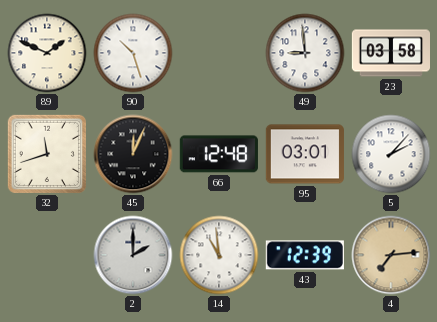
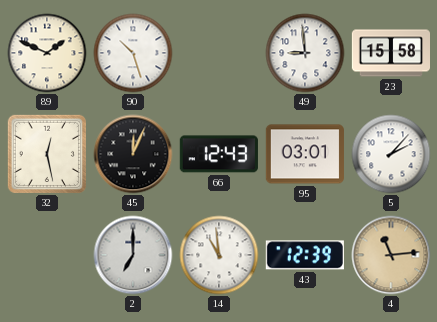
23: 03:58 -> 15:58 (390, 53)
32: 11:42 -> 12:28 (47, 154)
66: 12:48 -> 12:43 (219, 154)
2: 2:00 -> 7:00 (133, 255)
4: 7:14 -> 11:14 (391, 255)
